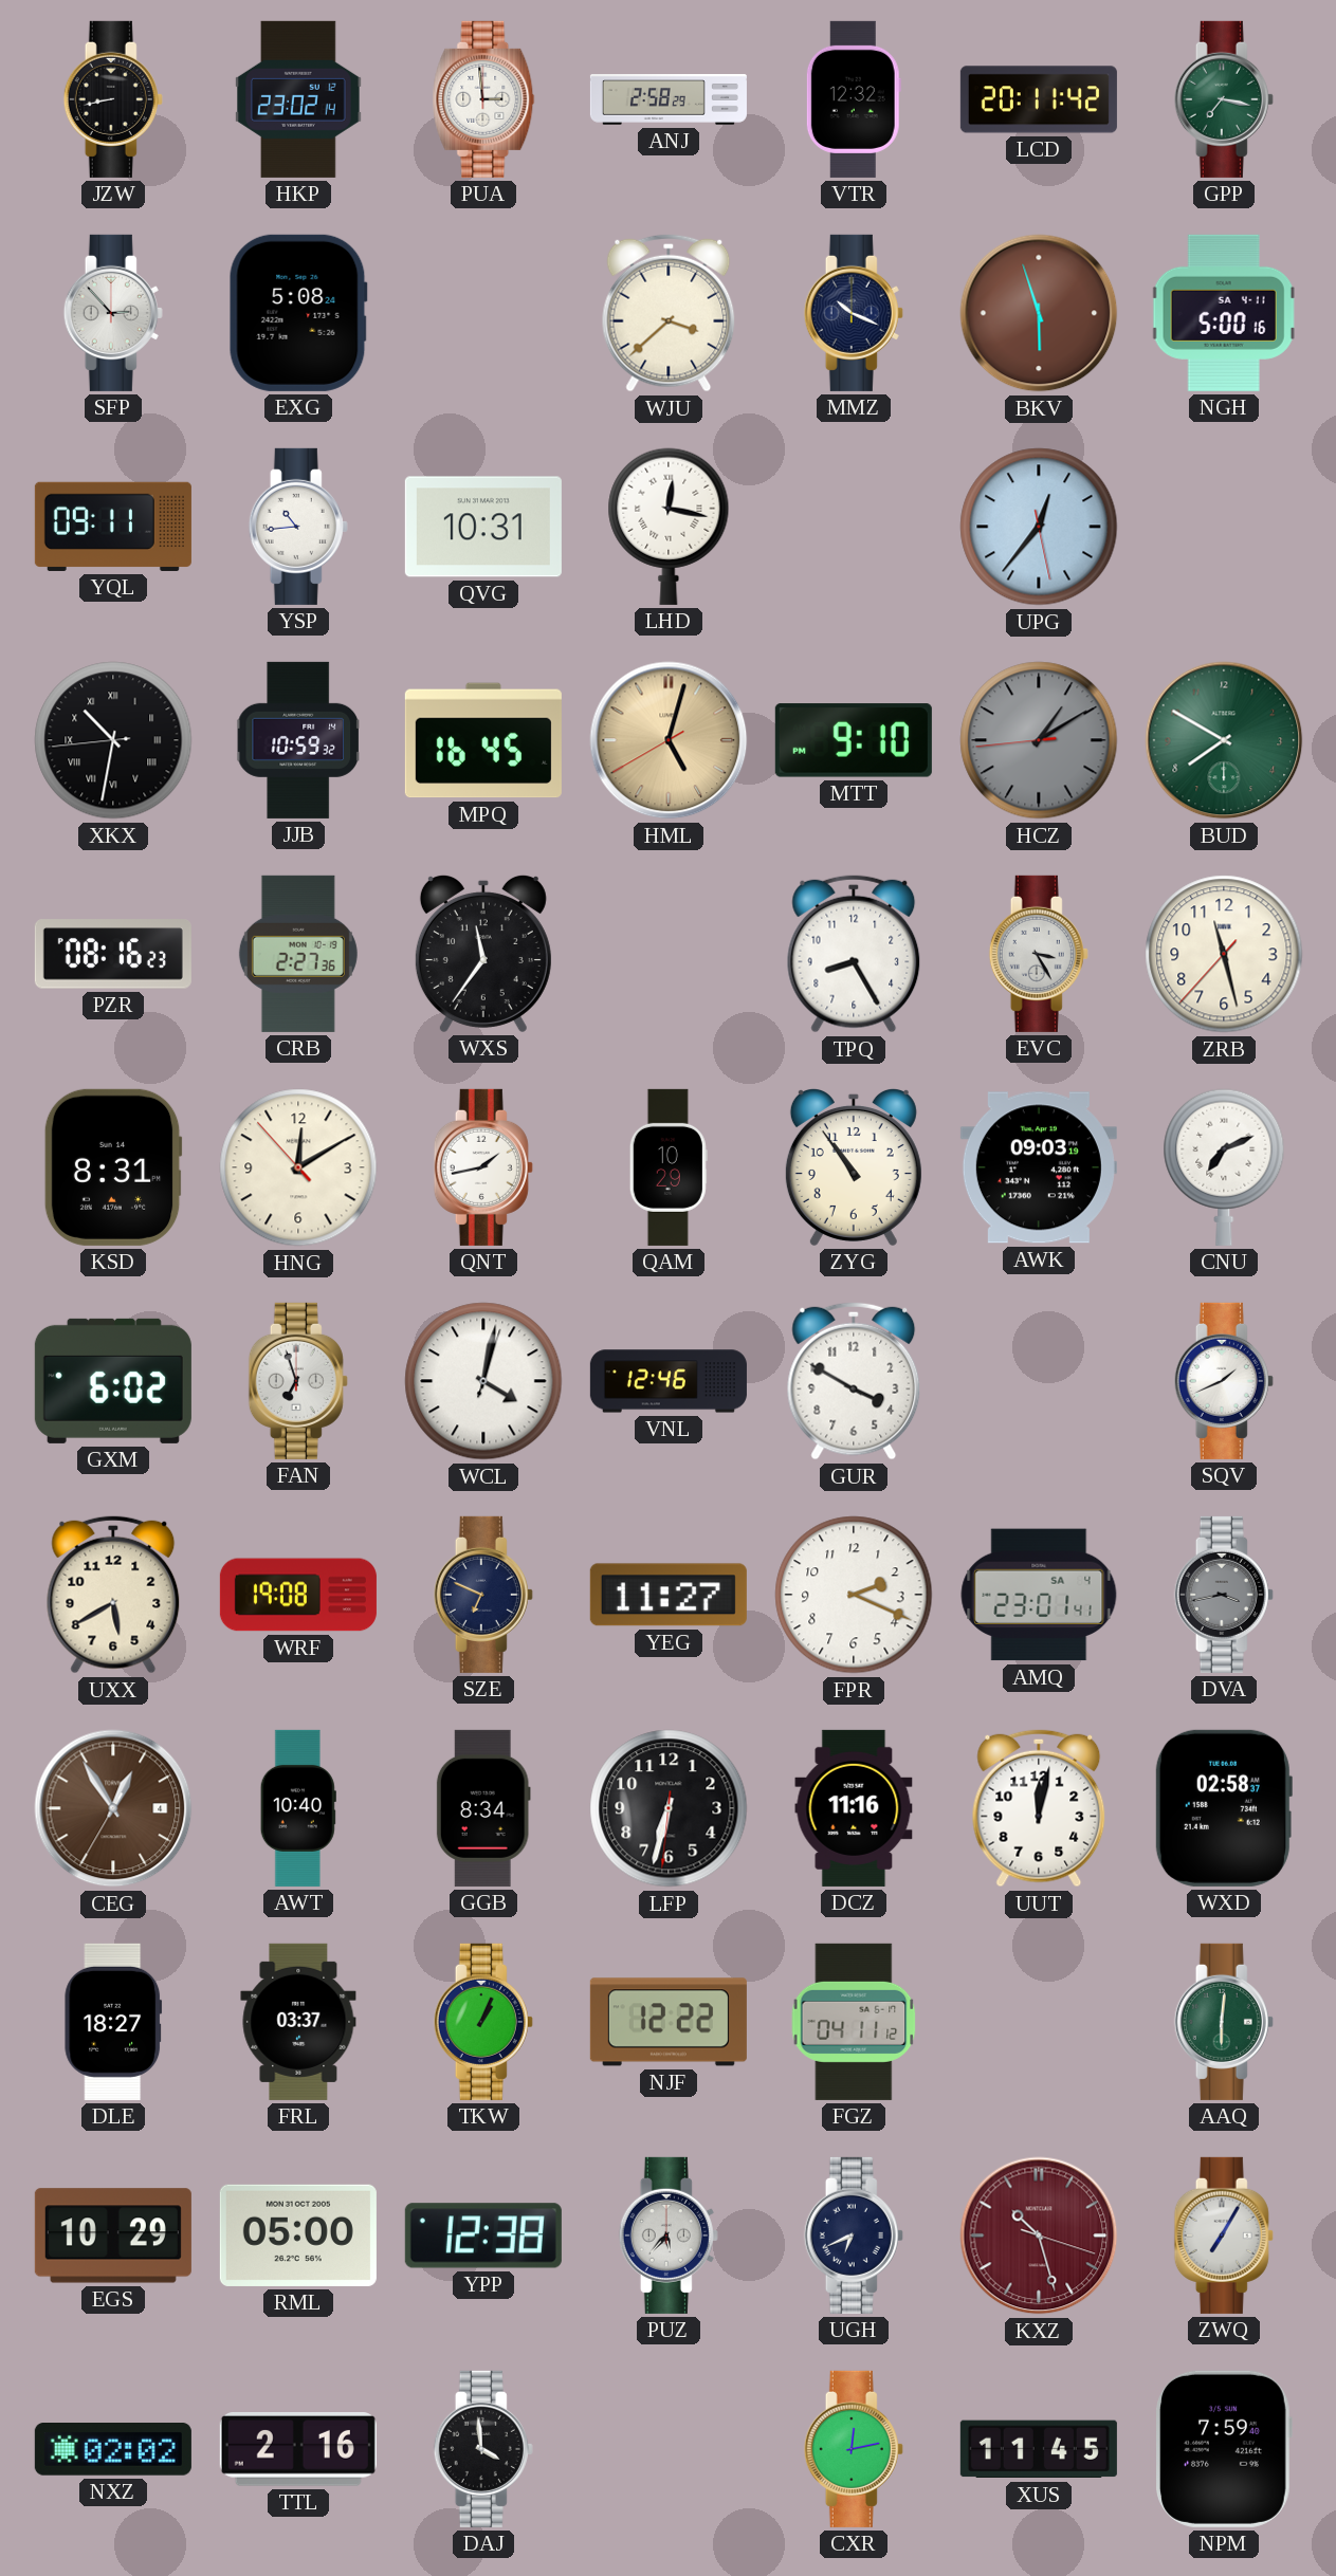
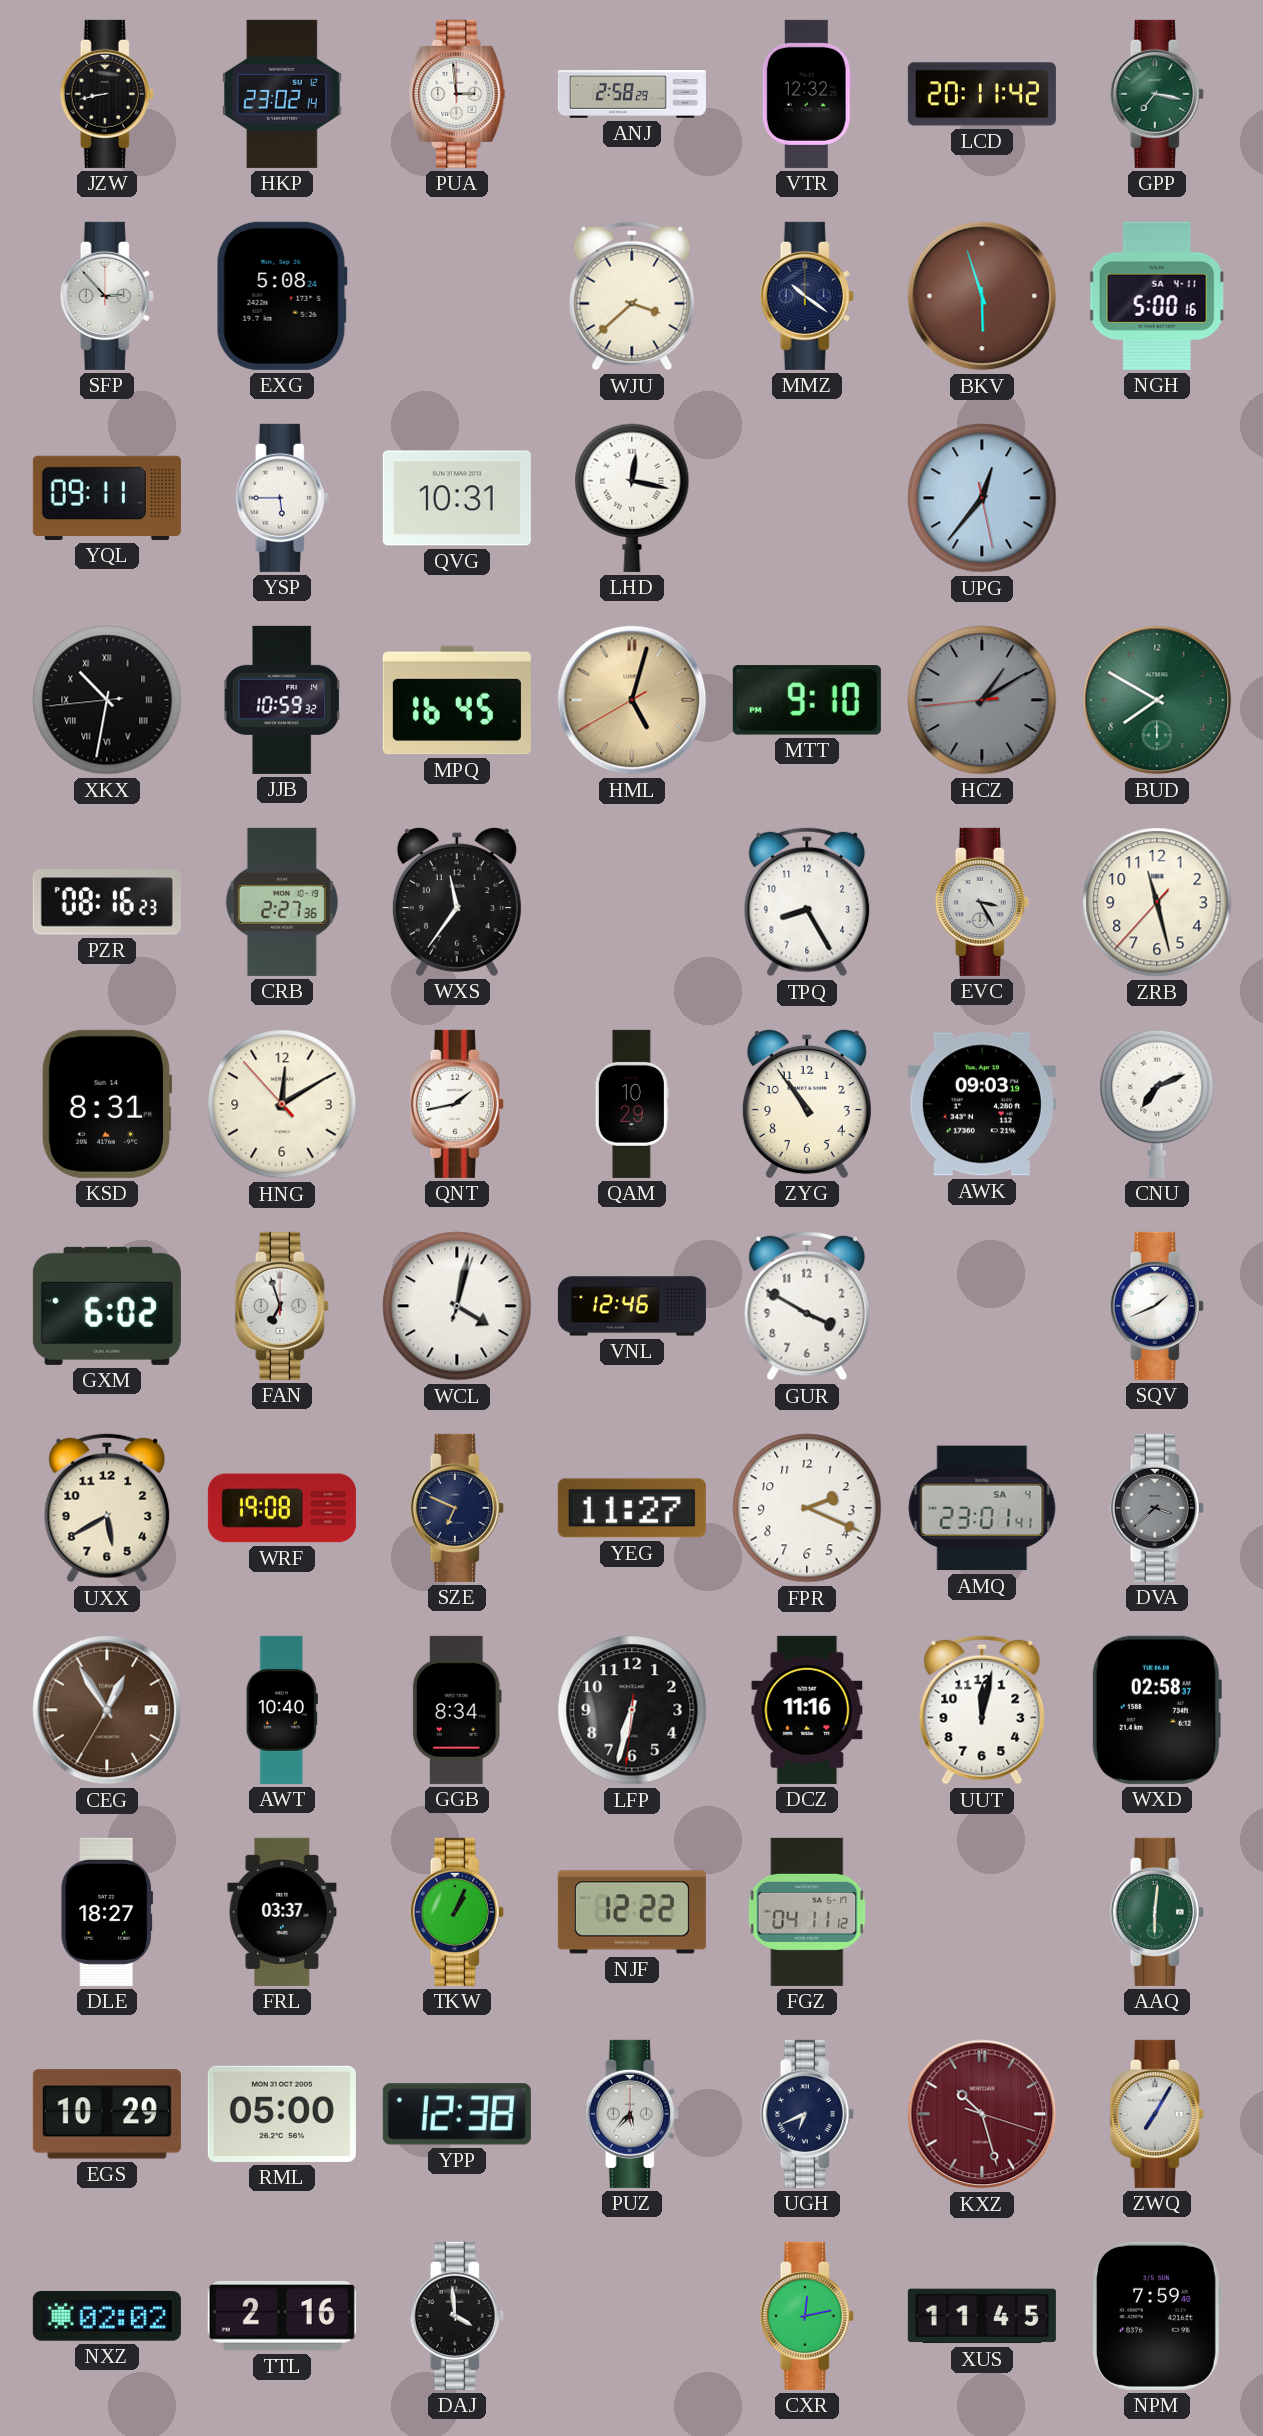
MMZ: 10:19 -> 10:21 (807, 296)
YSP: 10:44 -> 5:45 (282, 498)
DVA: 3:43 -> 3:38 (1157, 1508)
